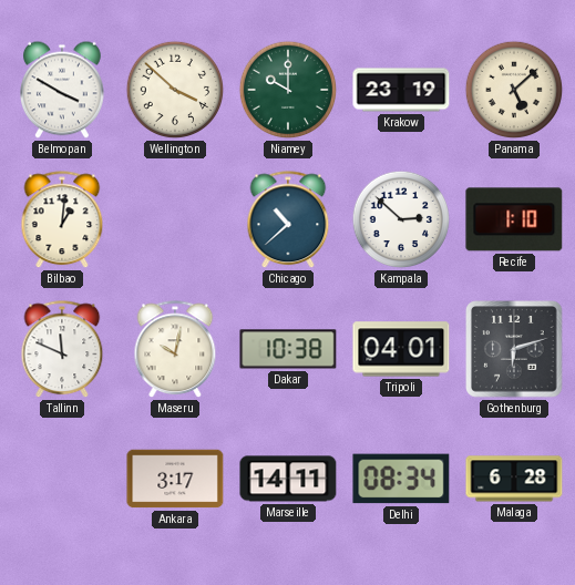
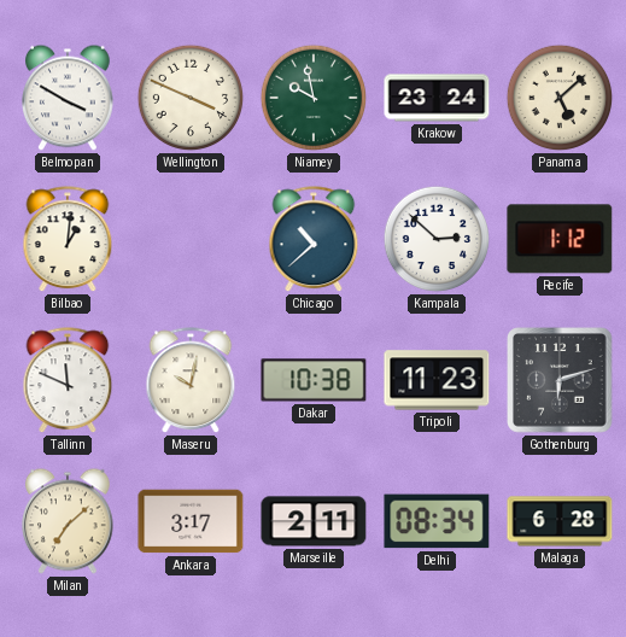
Wellington: 3:52 -> 3:49 (191, 98)
Niamey: 10:00 -> 9:58 (314, 98)
Krakow: 23:19 -> 23:24 (437, 98)
Recife: 1:10 -> 1:12 (560, 239)
Tripoli: 04:01 -> 11:23 (437, 380)
Milan: none -> 7:08 (69, 521)
Marseille: 14:11 -> 2:11 (314, 521)
